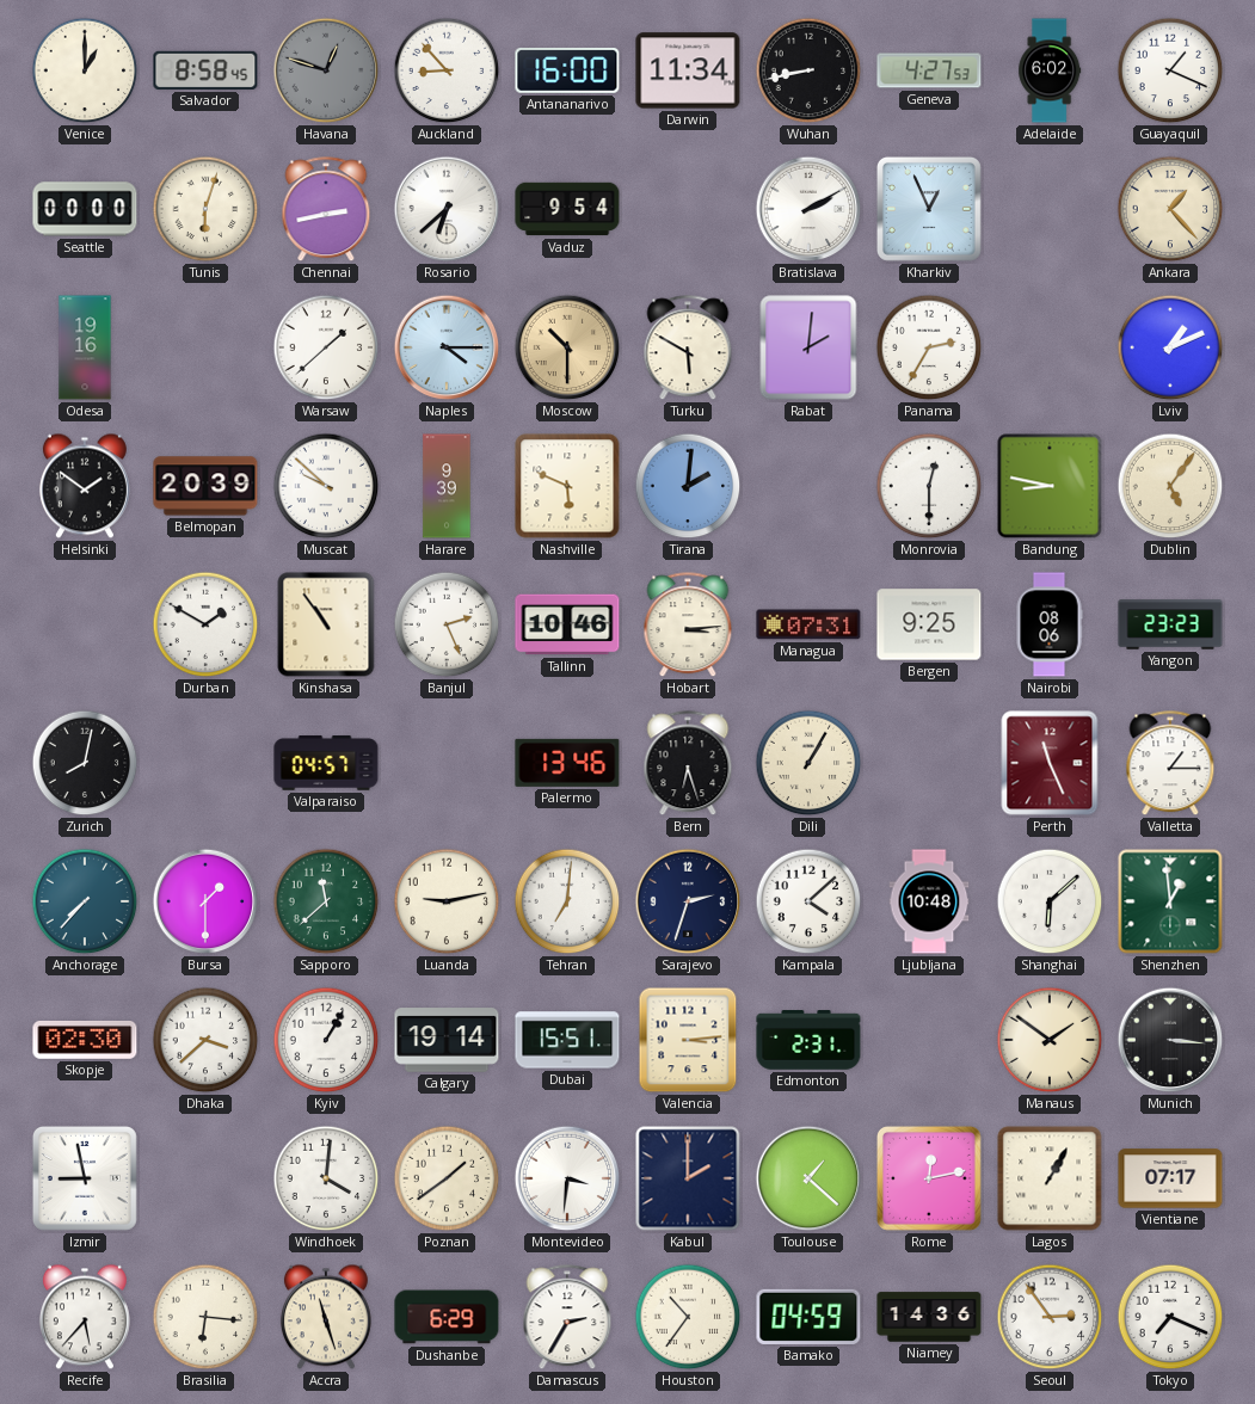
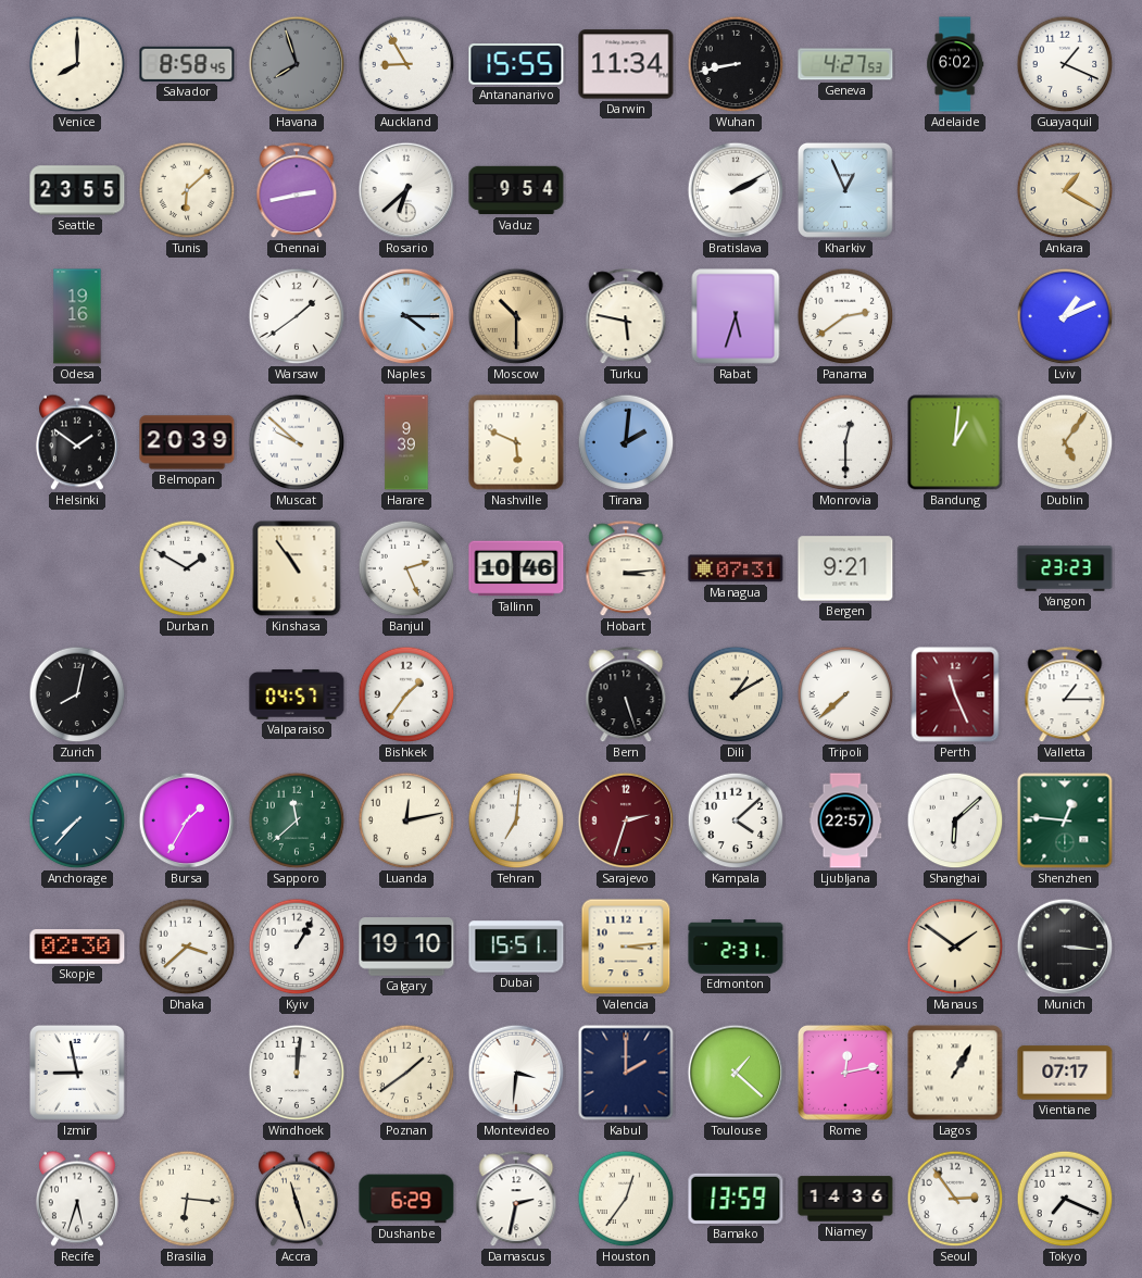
Venice: 1:00 -> 8:00 (77, 64)
Havana: 12:48 -> 7:57 (297, 64)
Auckland: 8:53 -> 8:55 (406, 64)
Antananarivo: 16:00 -> 15:55 (516, 65)
Seattle: 00:00 -> 23:55 (77, 190)
Tunis: 6:03 -> 6:08 (187, 190)
Ankara: 1:23 -> 1:20 (1065, 190)
Warsaw: 1:38 -> 1:39 (297, 316)
Turku: 5:50 -> 5:47 (626, 317)
Rabat: 2:01 -> 5:33 (736, 316)
Panama: 2:35 -> 2:39 (845, 316)
Bandung: 8:47 -> 1:01 (955, 442)
Bergen: 9:25 -> 9:21 (845, 568)
Nairobi: 08:06 -> none (1050, 624)
Bishkek: none -> 1:36 (406, 694)
Palermo: 13:46 -> none (567, 763)
Bern: 6:27 -> 5:27 (626, 696)
Dili: 1:05 -> 1:10 (736, 694)
Tripoli: none -> 7:38 (845, 694)
Bursa: 1:30 -> 1:35 (187, 820)
Luanda: 9:13 -> 12:13 (406, 820)
Sarajevo dial: navy -> burgundy (626, 820)
Ljubljana: 10:48 -> 22:57 (845, 820)
Shenzhen: 12:59 -> 12:46 (1065, 820)
Calgary: 19:14 -> 19:10 (406, 947)
Windhoek: 4:01 -> 12:01 (297, 1073)
Recife: 5:37 -> 5:33 (77, 1199)
Damascus: 2:35 -> 2:32 (516, 1200)
Houston: 10:36 -> 12:36 (626, 1199)
Bamako: 04:59 -> 13:59 (736, 1199)
